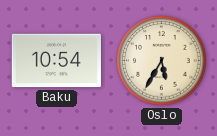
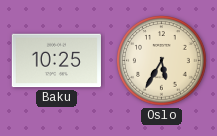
Baku: 10:54 -> 10:25 (56, 61)
